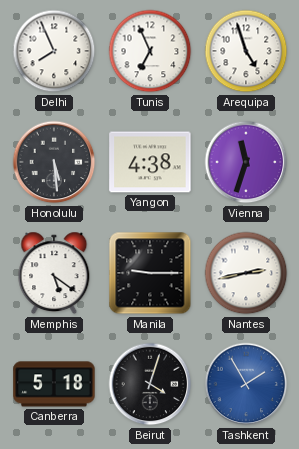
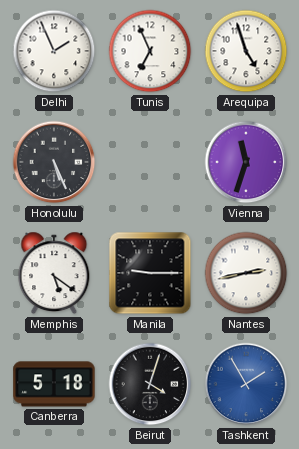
Delhi: 7:56 -> 1:56 (54, 51)
Honolulu: 5:29 -> 5:26 (54, 162)
Yangon: 4:38 -> none (150, 162)
